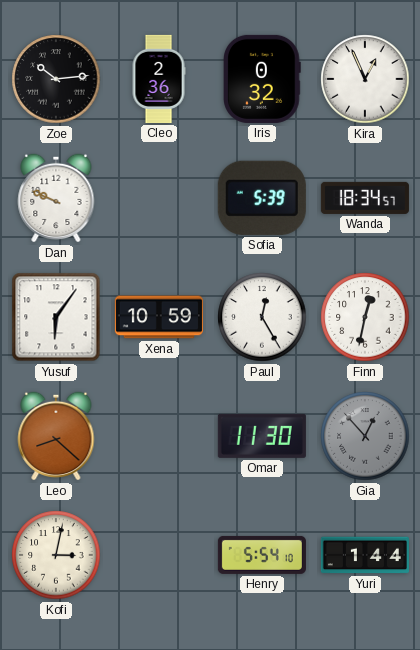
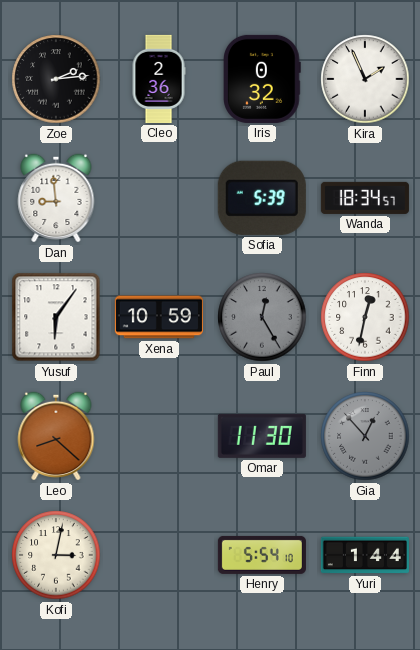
Zoe: 10:14 -> 2:14 (56, 79)
Kira: 12:56 -> 1:56 (365, 79)
Dan: 9:49 -> 8:59 (56, 198)
Paul dial: white -> grey (262, 317)
